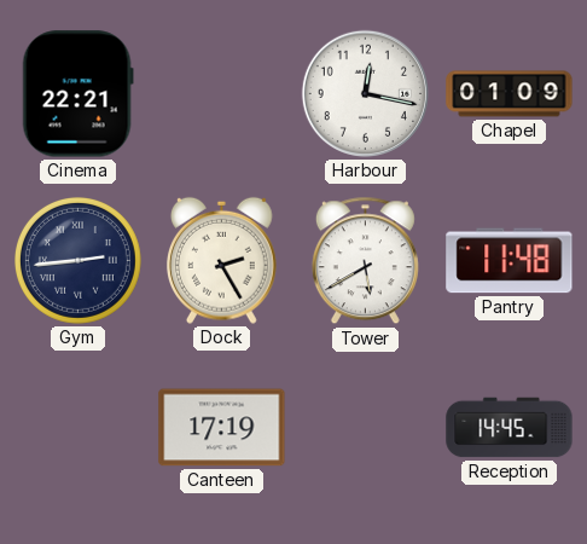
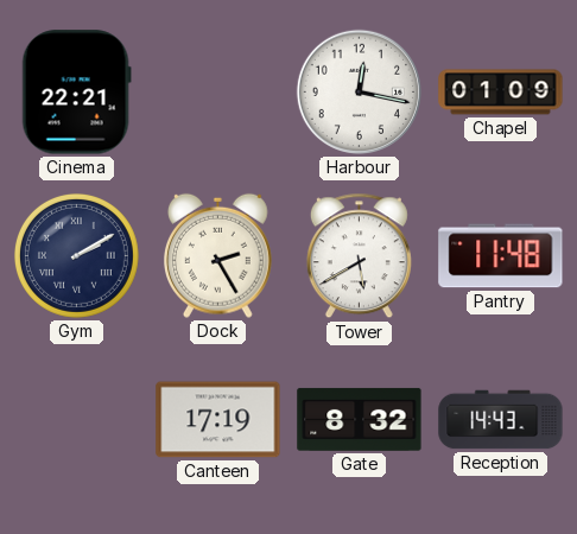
Gym: 2:44 -> 2:10 (76, 255)
Gate: none -> 8:32 (360, 419)
Reception: 14:45 -> 14:43 (501, 420)
